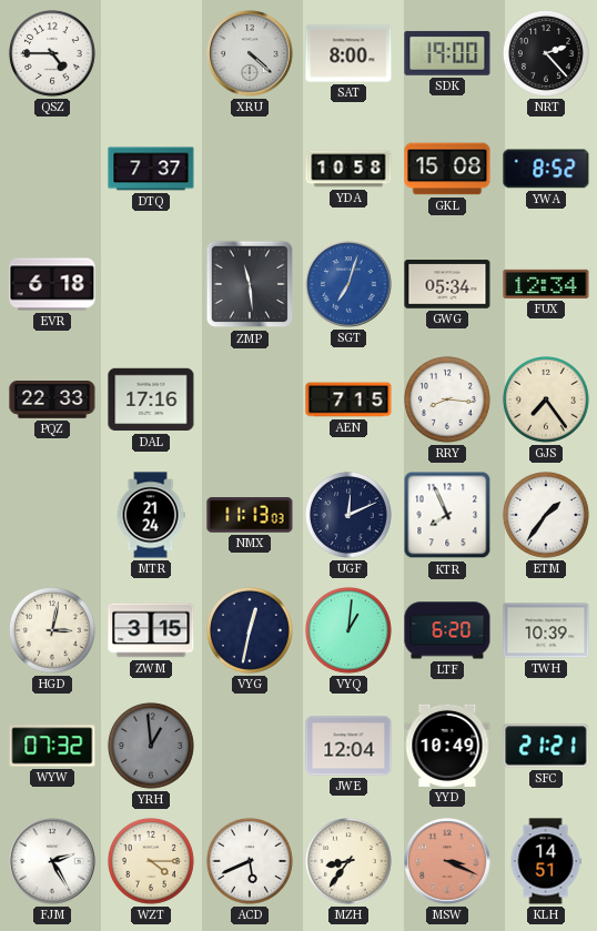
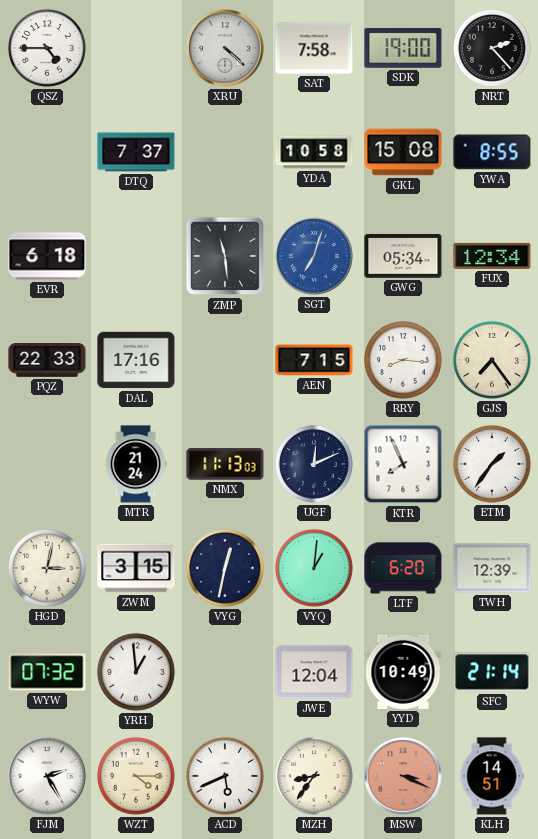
SAT: 8:00 -> 7:58 (314, 48)
YWA: 8:52 -> 8:55 (492, 152)
TWH: 10:39 -> 12:39 (492, 568)
YRH dial: grey -> white (136, 672)
SFC: 21:21 -> 21:14 (492, 672)
